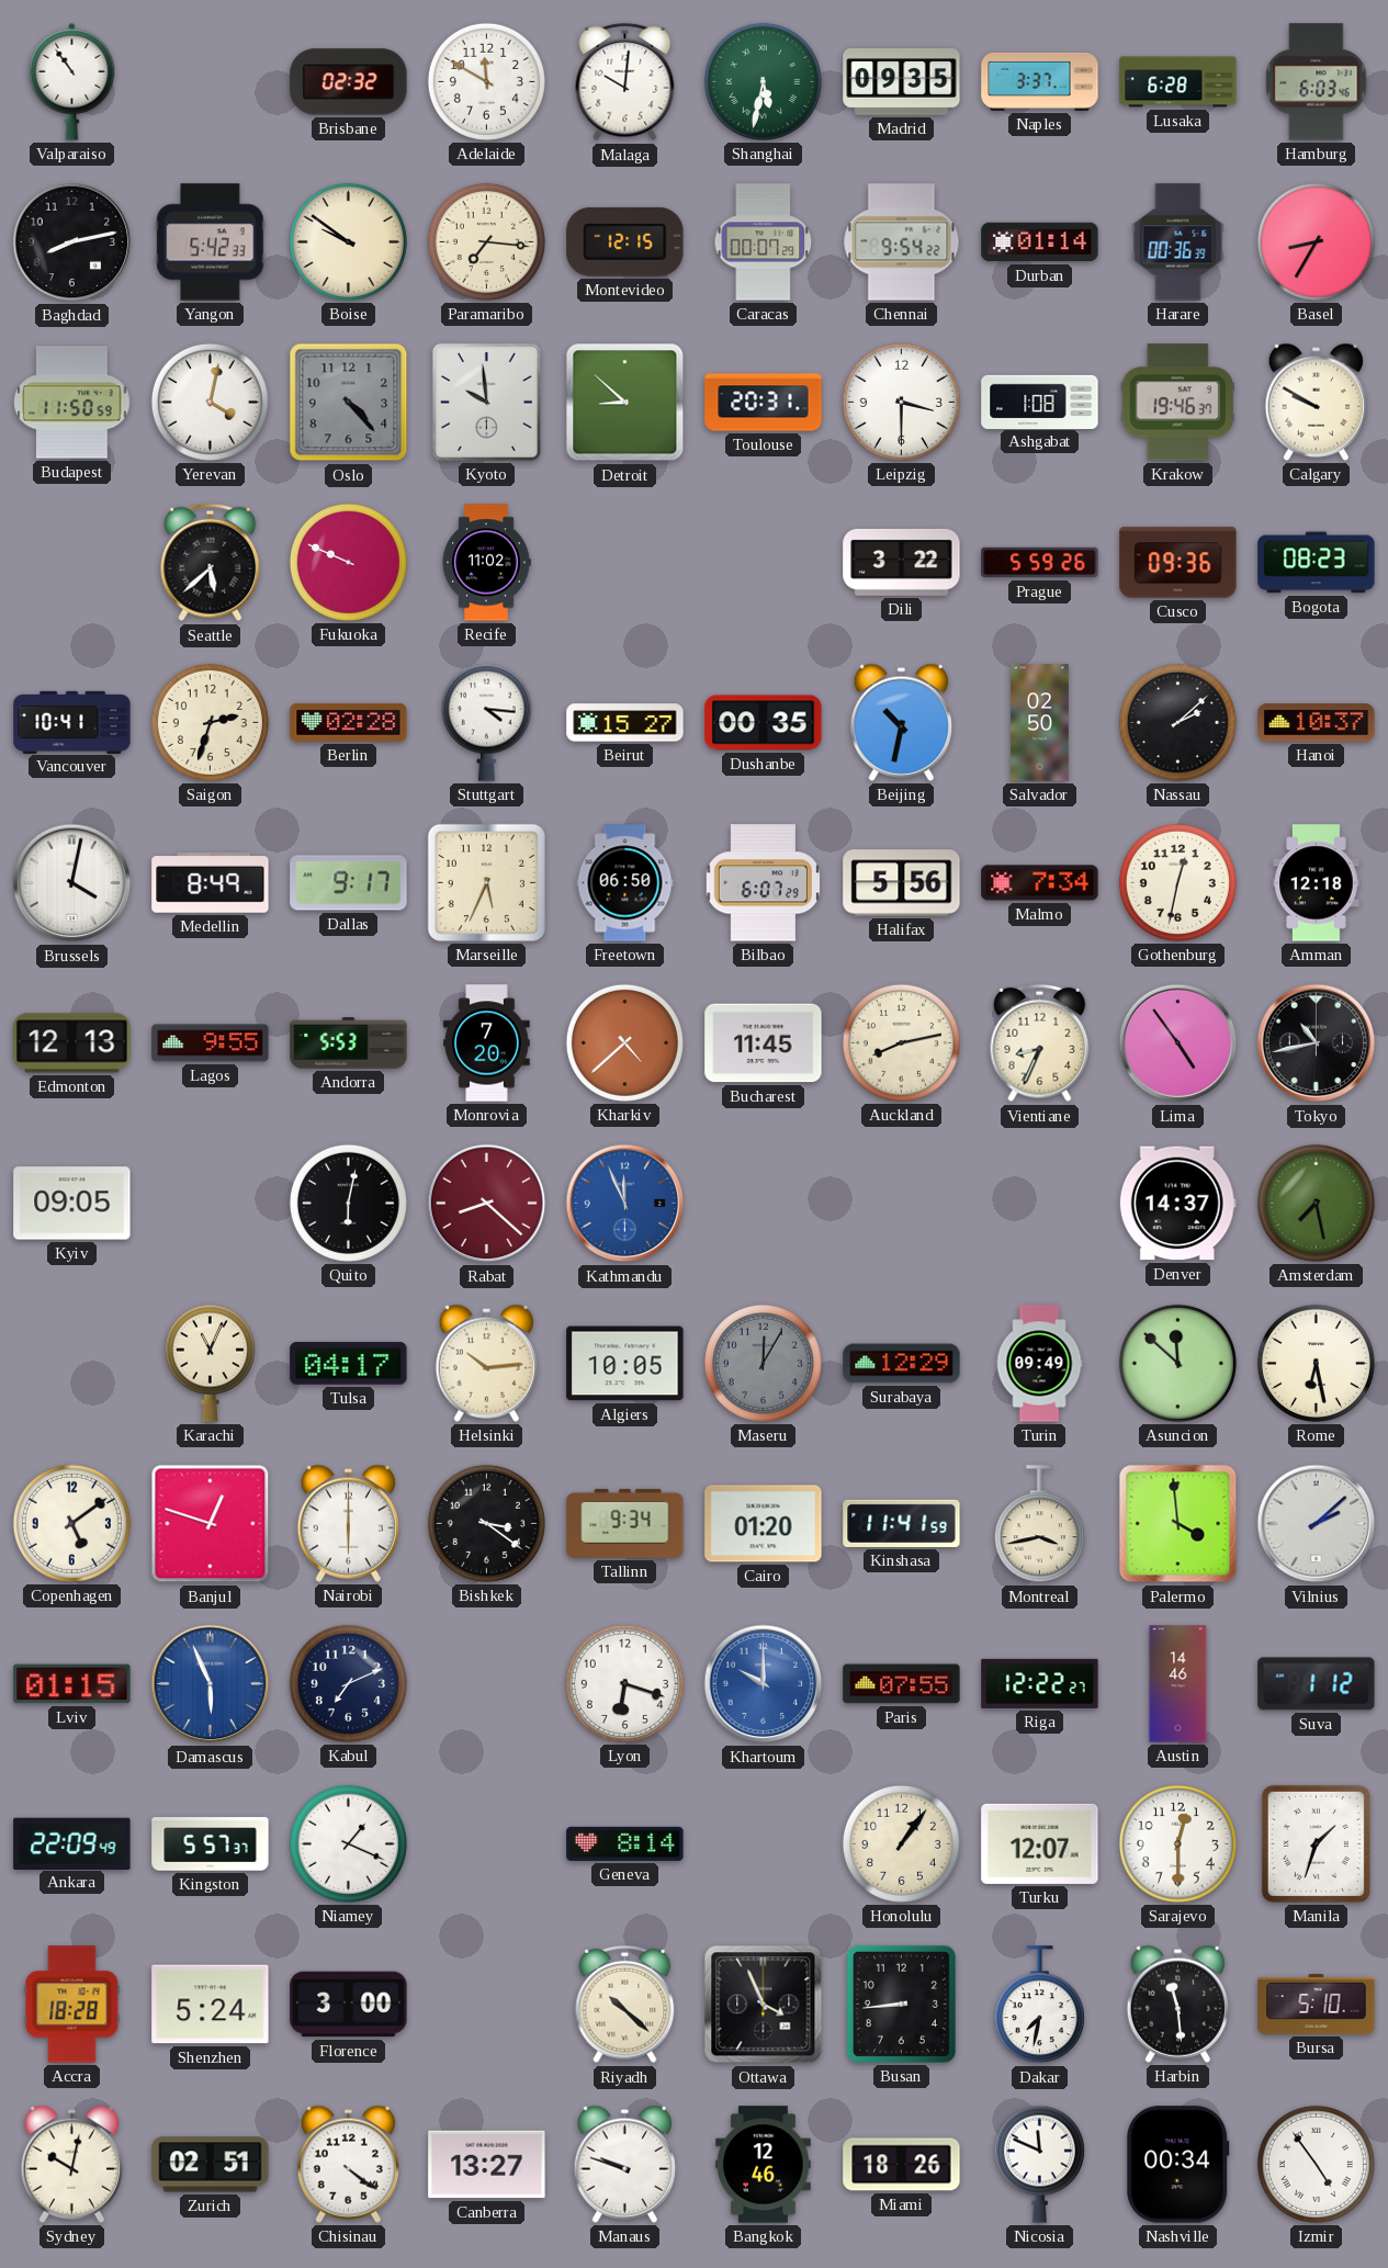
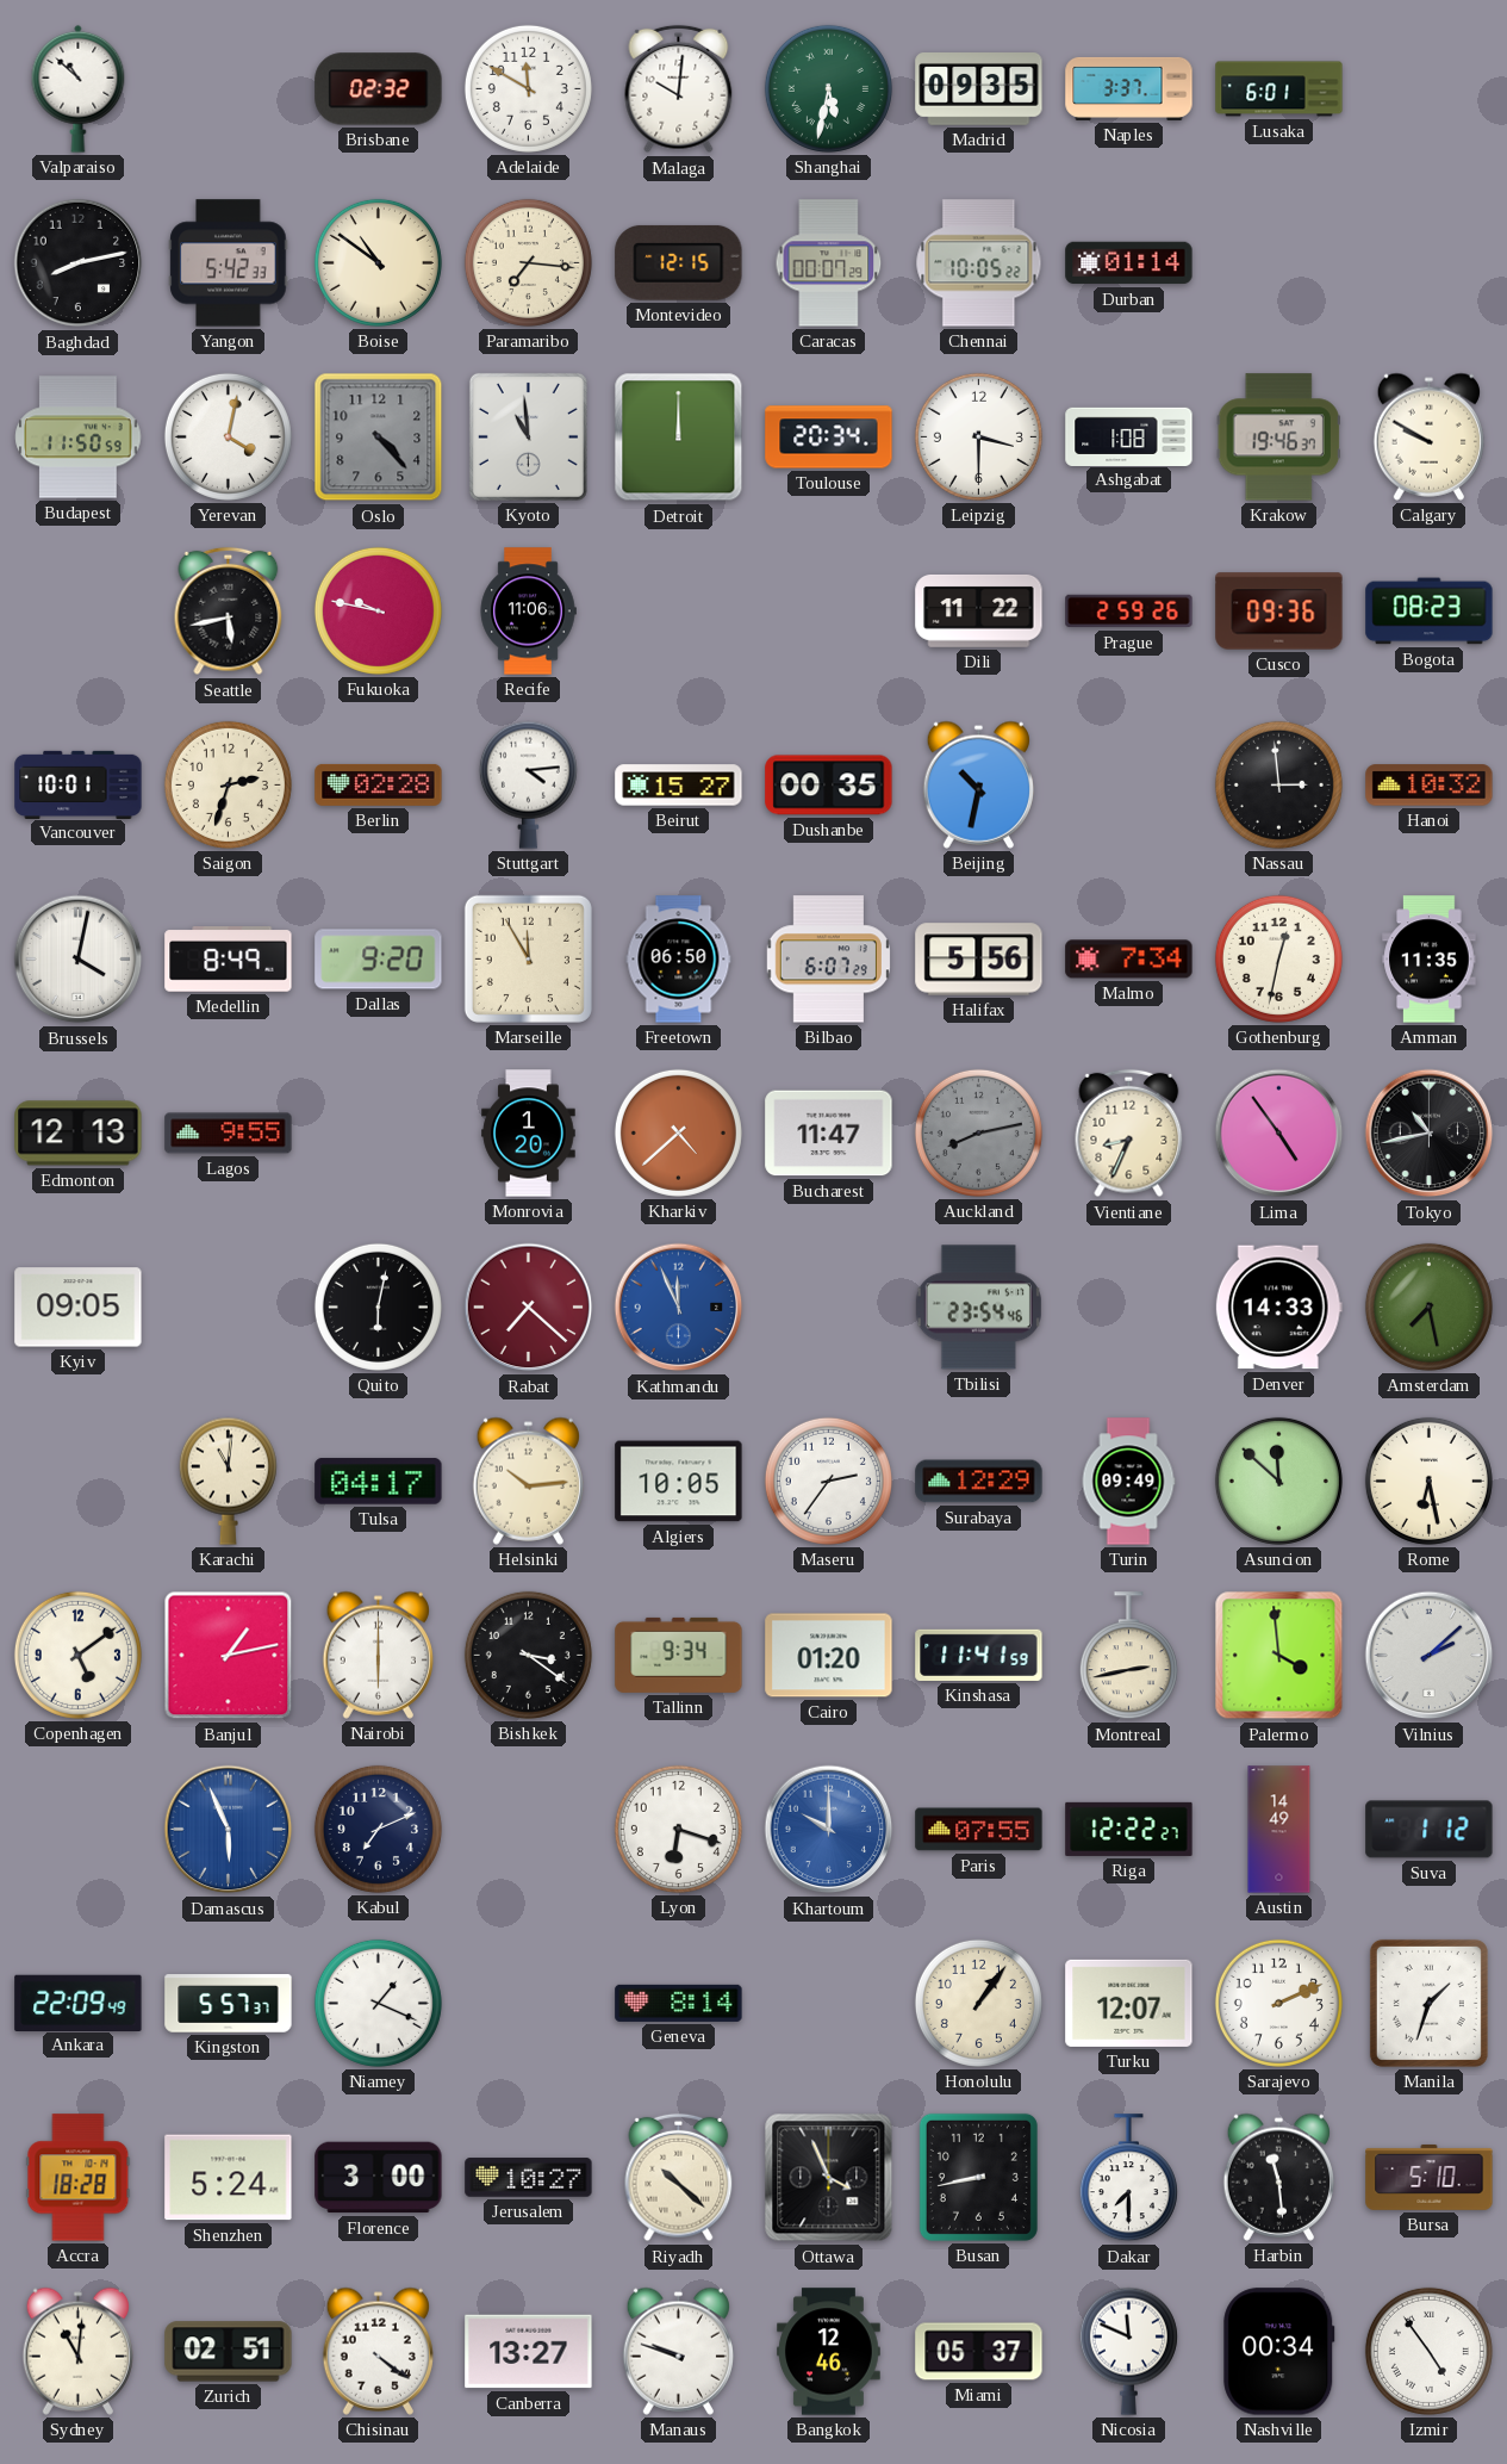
Valparaiso: 10:54 -> 10:52 (79, 88)
Lusaka: 6:28 -> 6:01 (1279, 89)
Hamburg: 6:03 -> none (1317, 82)
Boise: 9:51 -> 10:51 (378, 262)
Chennai: 9:54 -> 10:05 (979, 263)
Harare: 00:36 -> none (1178, 242)
Basel: 8:35 -> none (1316, 241)
Kyoto: 9:59 -> 10:59 (528, 436)
Detroit: 8:52 -> 12:00 (679, 437)
Toulouse: 20:31 -> 20:34 (829, 437)
Seattle: 5:38 -> 5:43 (229, 612)
Fukuoka: 9:49 -> 9:47 (378, 610)
Recife: 11:02 -> 11:06 (528, 612)
Dili: 3:22 -> 11:22 (979, 610)
Prague: 5:59 -> 2:59 (1129, 612)
Vancouver: 10:41 -> 10:01 (79, 784)
Stuttgart: 4:16 -> 4:14 (528, 784)
Salvador: 02:50 -> none (1040, 723)
Nassau: 2:08 -> 2:59 (1278, 784)
Hanoi: 10:37 -> 10:32 (1430, 786)
Dallas: 9:17 -> 9:20 (379, 960)
Marseille: 5:34 -> 11:55 (528, 958)
Amman: 12:18 -> 11:35 (1430, 960)
Andorra: 5:53 -> none (349, 1043)
Monrovia: 7:20 -> 1:20 (529, 1134)
Bucharest: 11:45 -> 11:47 (829, 1134)
Auckland dial: cream -> grey (978, 1132)
Rabat: 8:22 -> 7:22 (529, 1308)
Tbilisi: none -> 23:54 (978, 1308)
Denver: 14:37 -> 14:33 (1278, 1308)
Karachi: 11:04 -> 11:01 (228, 1481)
Maseru: 12:05 -> 2:36 (828, 1481)
Maseru dial: grey -> white (828, 1481)
Banjul: 12:48 -> 1:13 (229, 1656)
Montreal: 3:43 -> 2:43 (1128, 1656)
Lviv: 01:15 -> none (72, 1684)
Austin: 14:46 -> 14:49 (1279, 1830)
Sarajevo: 12:30 -> 2:11 (1278, 2003)
Jerusalem: none -> 10:27 (529, 2178)
Busan: 8:44 -> 8:43 (978, 2177)
Dakar: 7:32 -> 7:30 (1128, 2178)
Sydney: 10:02 -> 11:01 (77, 2351)
Miami: 18:26 -> 05:37 (979, 2352)
